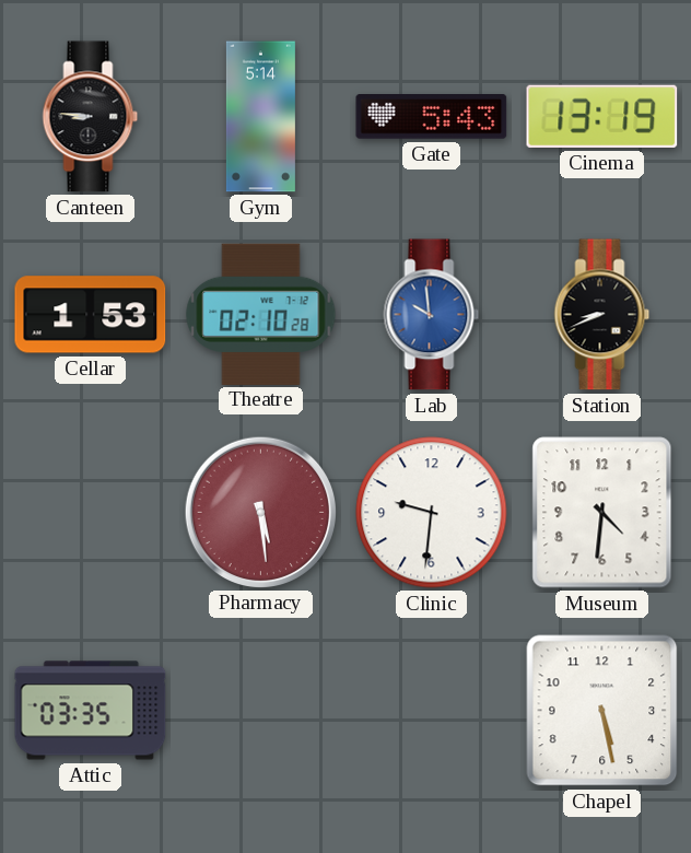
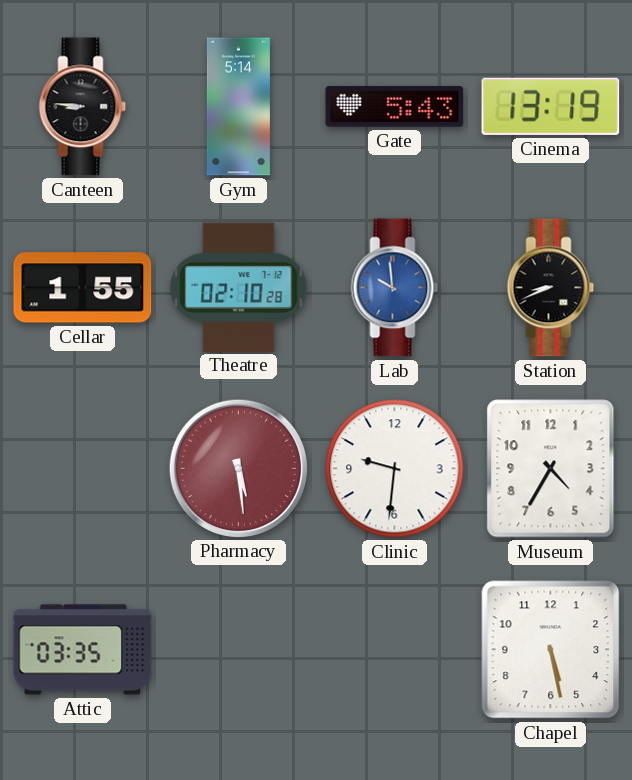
Cellar: 1:53 -> 1:55 (83, 288)
Museum: 4:31 -> 4:35 (551, 469)
